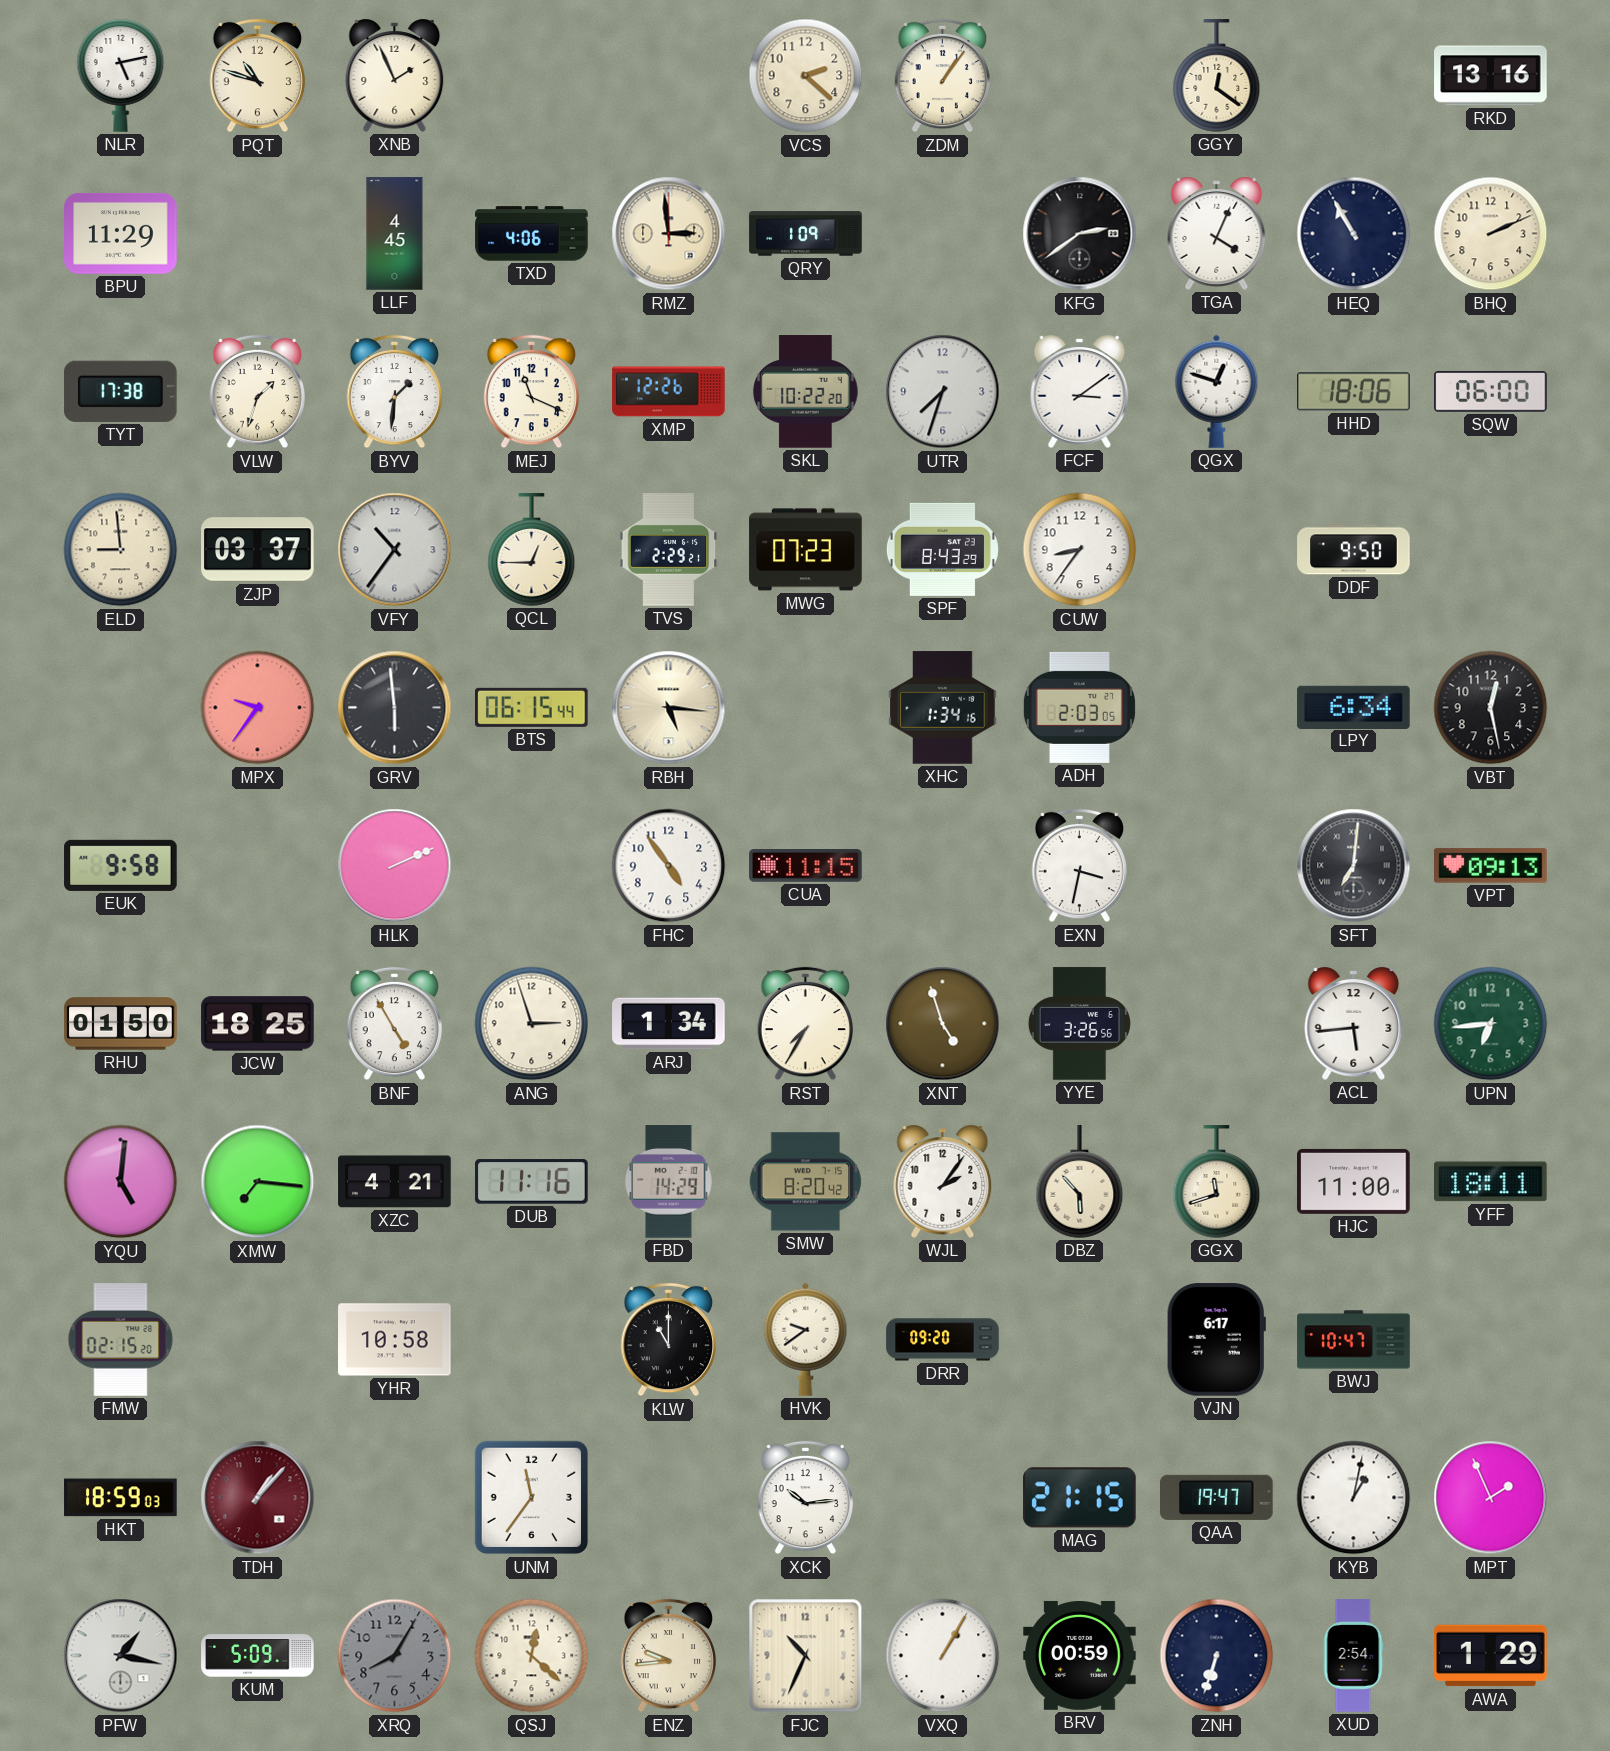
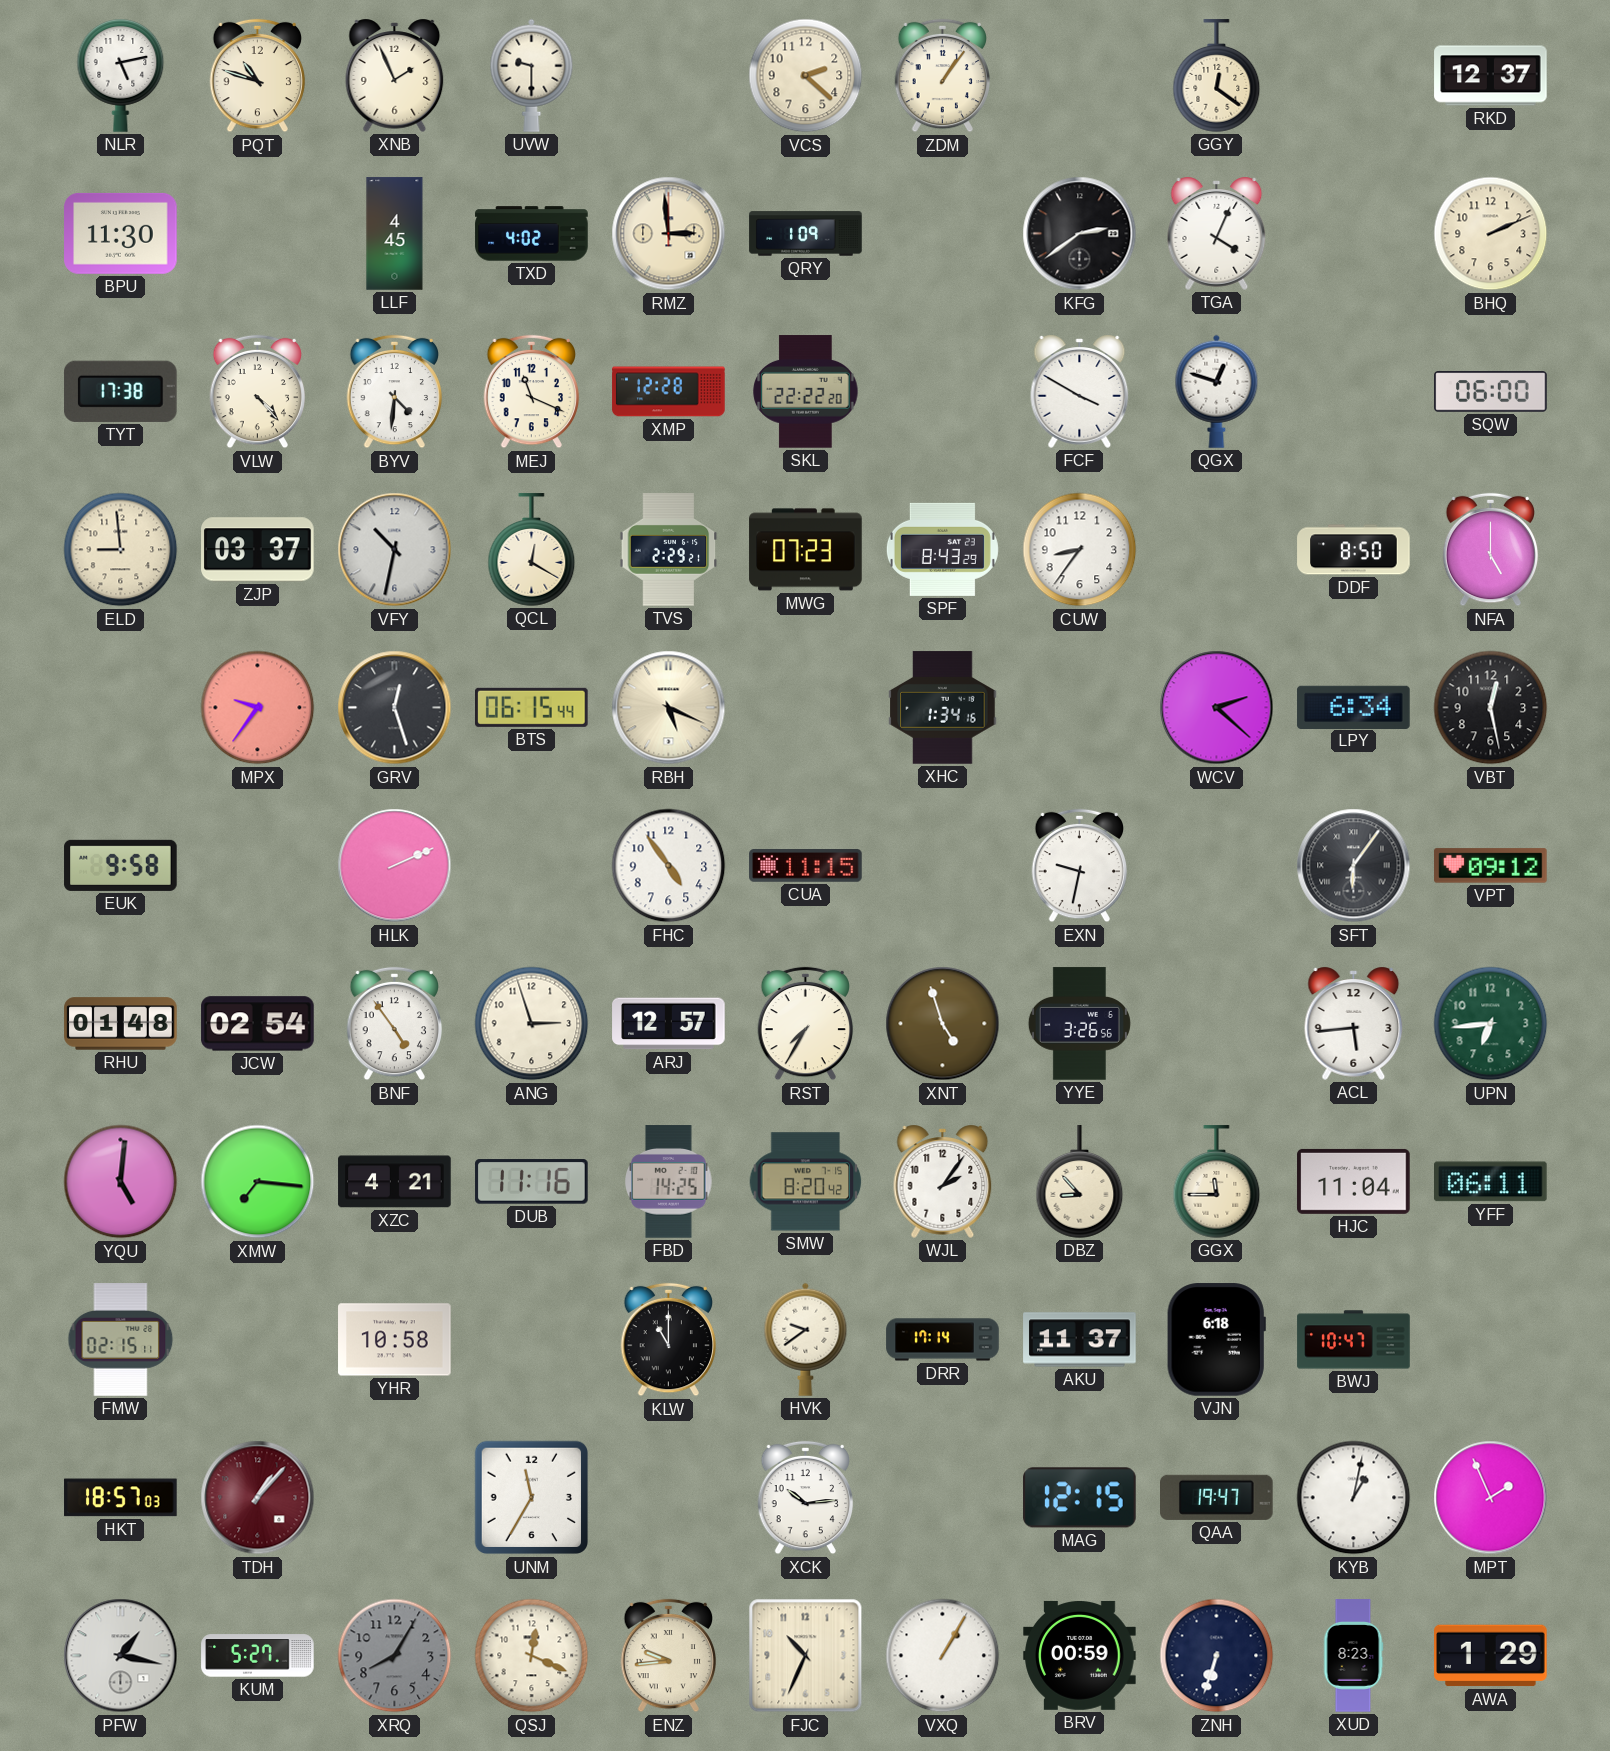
UVW: none -> 9:30 (532, 75)
RKD: 13:16 -> 12:37 (1491, 76)
BPU: 11:29 -> 11:30 (121, 233)
TXD: 4:06 -> 4:02 (532, 234)
HEQ: 10:55 -> none (1354, 234)
VLW: 1:33 -> 4:23 (258, 392)
BYV: 1:31 -> 4:31 (395, 392)
XMP: 12:26 -> 12:28 (669, 392)
SKL: 10:22 -> 22:22 (806, 392)
UTR: 7:33 -> none (943, 392)
FCF: 3:09 -> 3:50 (1080, 391)
HHD: 18:06 -> none (1354, 392)
VFY: 10:36 -> 10:32 (395, 550)
QCL: 12:45 -> 12:20 (532, 550)
DDF: 9:50 -> 8:50 (1354, 550)
NFA: none -> 5:00 (1491, 550)
GRV: 5:59 -> 12:27 (395, 708)
RBH: 5:16 -> 5:19 (669, 708)
ADH: 2:03 -> none (1079, 707)
WCV: none -> 2:22 (1217, 708)
EXN: 3:32 -> 9:32 (1080, 866)
SFT: 7:01 -> 6:06 (1354, 866)
VPT: 09:13 -> 09:12 (1491, 866)
RHU: 01:50 -> 01:48 (121, 1024)
JCW: 18:25 -> 02:54 (258, 1024)
BNF: 4:55 -> 4:54 (395, 1024)
ARJ: 1:34 -> 12:57 (669, 1024)
FBD: 14:29 -> 14:25 (669, 1182)
DBZ: 5:53 -> 8:53 (1080, 1182)
GGX: 11:42 -> 11:45 (1217, 1182)
HJC: 11:00 -> 11:04 (1354, 1181)
YFF: 18:11 -> 06:11 (1491, 1182)
FMW: 02:15:20 -> 02:15:11 (121, 1340)
DRR: 09:20 -> 17:14 (943, 1340)
AKU: none -> 11:37 (1080, 1340)
VJN: 6:17 -> 6:18 (1216, 1340)
HKT: 18:59 -> 18:57 (121, 1498)
UNM: 11:36 -> 11:35 (532, 1498)
MAG: 21:15 -> 12:15 (1080, 1498)
KUM: 5:09 -> 5:27 (258, 1656)
QSJ: 12:22 -> 12:19 (532, 1656)
XUD: 2:54 -> 8:23 (1353, 1656)
